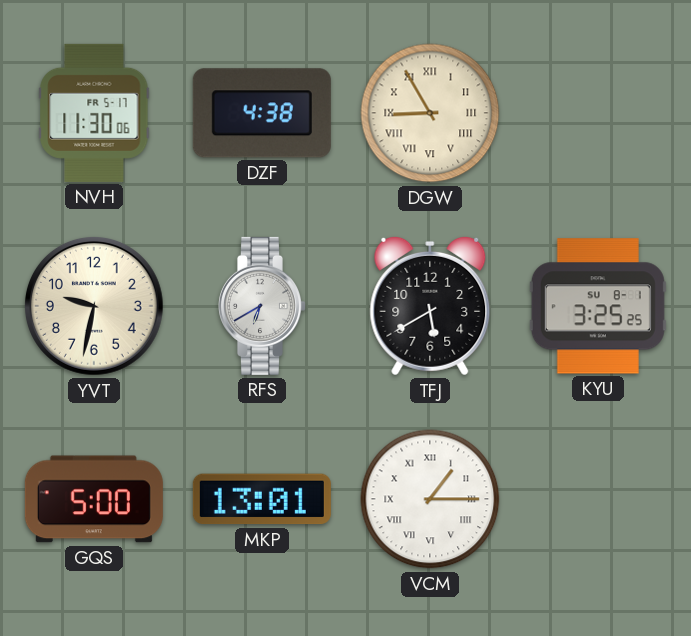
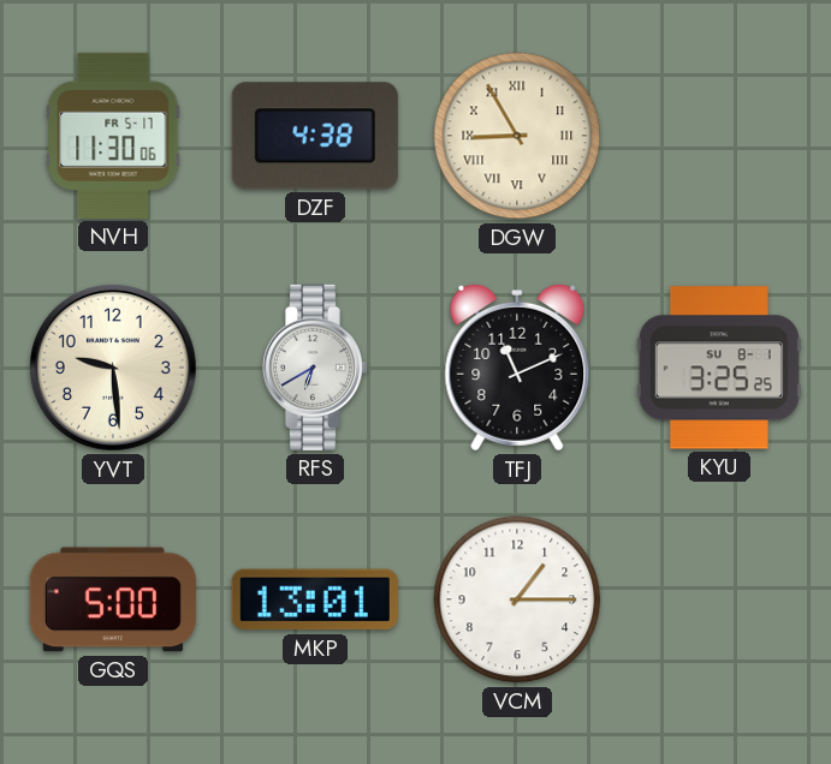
YVT: 9:32 -> 9:29 (113, 368)
TFJ: 5:40 -> 11:11 (517, 368)
VCM numerals: Roman -> Arabic (517, 599)
